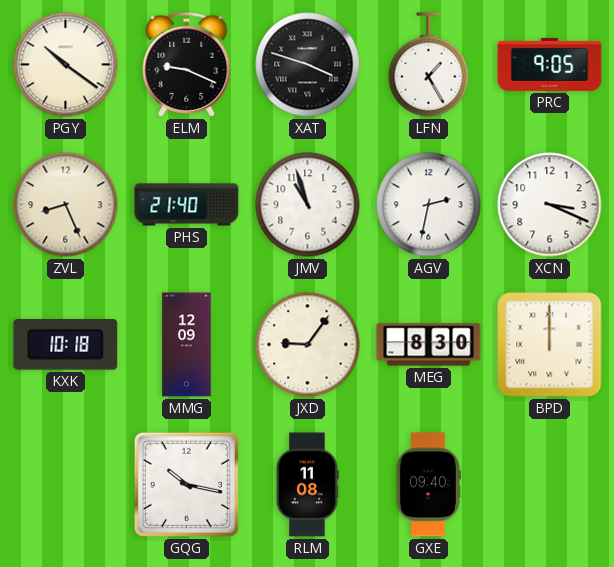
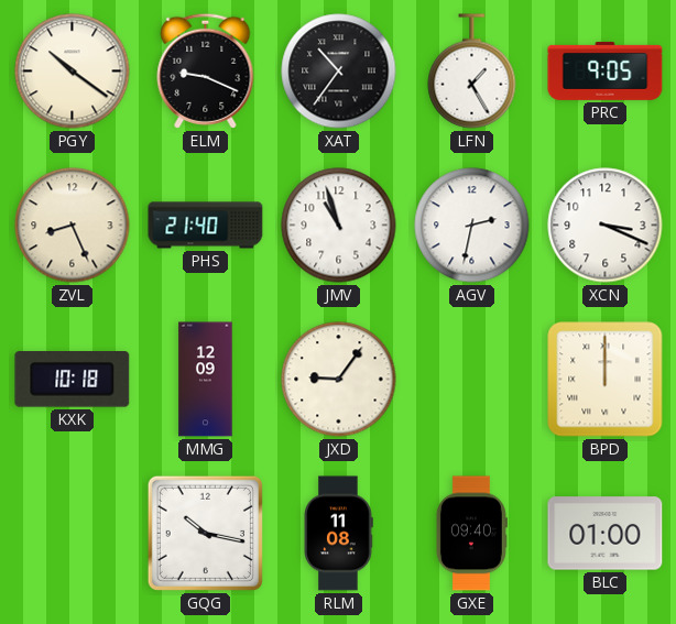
XAT: 3:48 -> 10:36 (339, 72)
MEG: 8:30 -> none (429, 345)
BLC: none -> 01:00 (606, 534)
